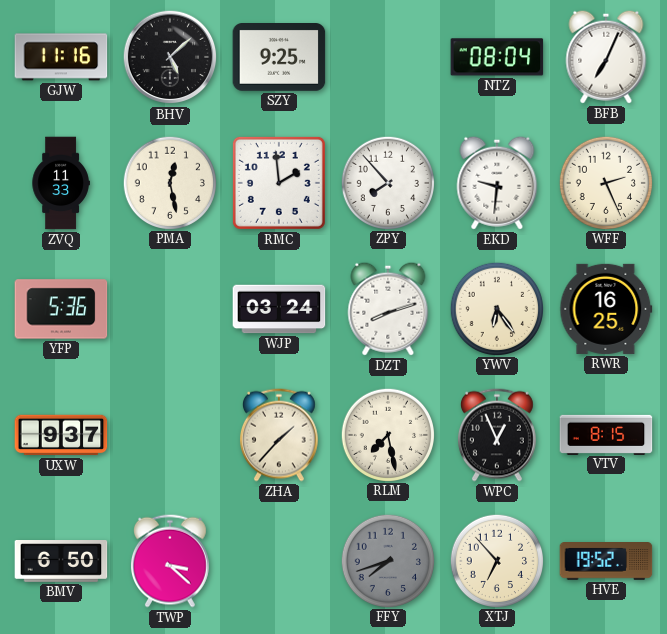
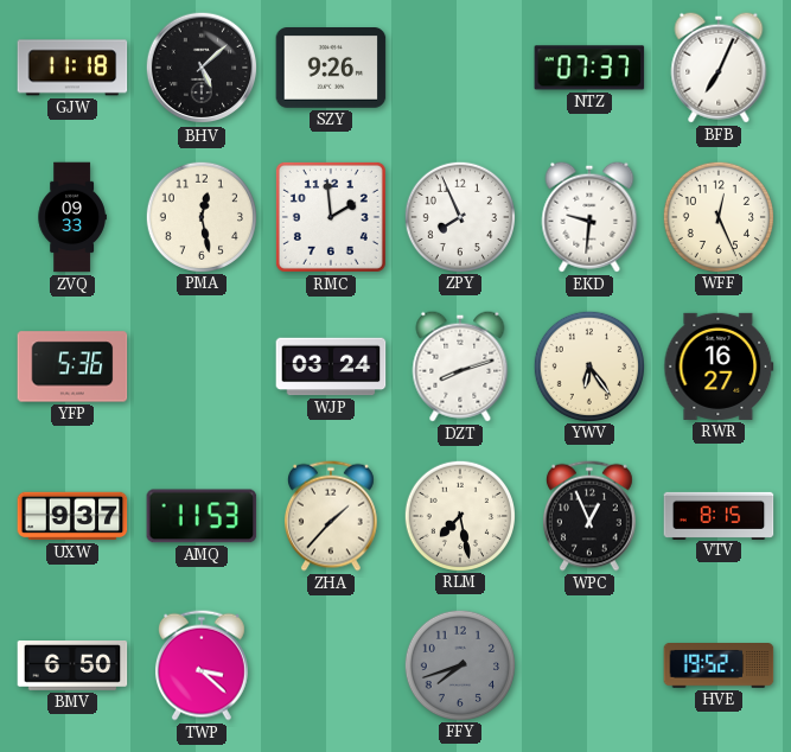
GJW: 11:16 -> 11:18 (72, 68)
SZY: 9:25 -> 9:26 (331, 69)
NTZ: 08:04 -> 07:37 (589, 68)
ZVQ: 11:33 -> 09:33 (72, 217)
ZPY: 7:53 -> 7:56 (459, 216)
WFF: 2:26 -> 12:26 (717, 216)
RWR: 16:25 -> 16:27 (719, 367)
AMQ: none -> 11:53 (202, 516)
XTJ: 6:53 -> none (496, 560)
